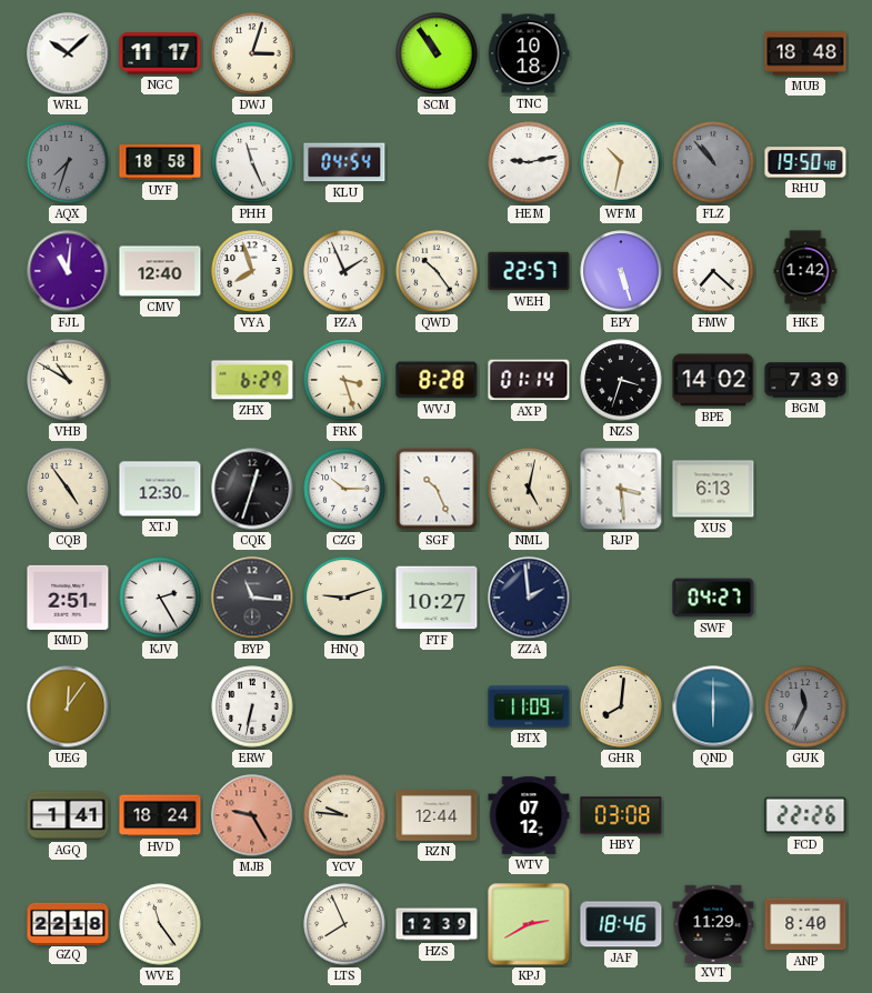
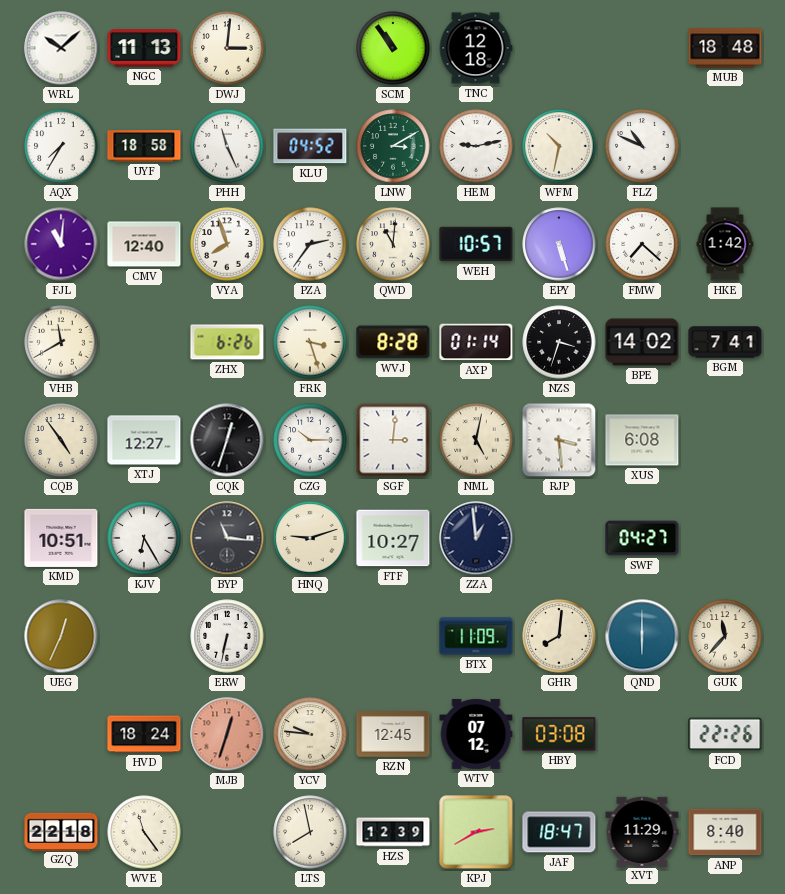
NGC: 11:17 -> 11:13 (144, 48)
DWJ: 3:03 -> 3:01 (227, 48)
TNC: 10:18 -> 12:18 (476, 48)
AQX: 7:33 -> 7:35 (61, 146)
AQX dial: grey -> white (61, 146)
KLU: 04:54 -> 04:52 (310, 146)
LNW: none -> 3:10 (393, 146)
FLZ: 10:53 -> 10:49 (642, 146)
FLZ dial: grey -> white (642, 146)
RHU: 19:50 -> none (805, 162)
PZA: 1:56 -> 2:36 (310, 244)
QWD: 10:24 -> 11:01 (393, 244)
WEH: 22:57 -> 10:57 (476, 244)
VHB: 10:50 -> 11:40 (61, 342)
ZHX: 6:29 -> 6:26 (227, 342)
BGM: 7:39 -> 7:41 (725, 342)
XTJ: 12:30 -> 12:27 (144, 440)
SGF: 10:26 -> 3:01 (393, 440)
XUS: 6:13 -> 6:08 (642, 440)
KMD: 2:51 -> 10:51 (61, 538)
KJV: 2:25 -> 6:25 (144, 538)
ZZA: 1:59 -> 12:59 (476, 538)
UEG: 12:06 -> 12:34 (61, 636)
GUK: 11:34 -> 11:37 (725, 636)
GUK dial: grey -> cream (725, 636)
AGQ: 1:41 -> none (68, 815)
MJB: 9:25 -> 12:33 (227, 734)
RZN: 12:44 -> 12:45 (393, 734)
LTS: 7:56 -> 7:58 (310, 832)
JAF: 18:46 -> 18:47 (559, 832)
